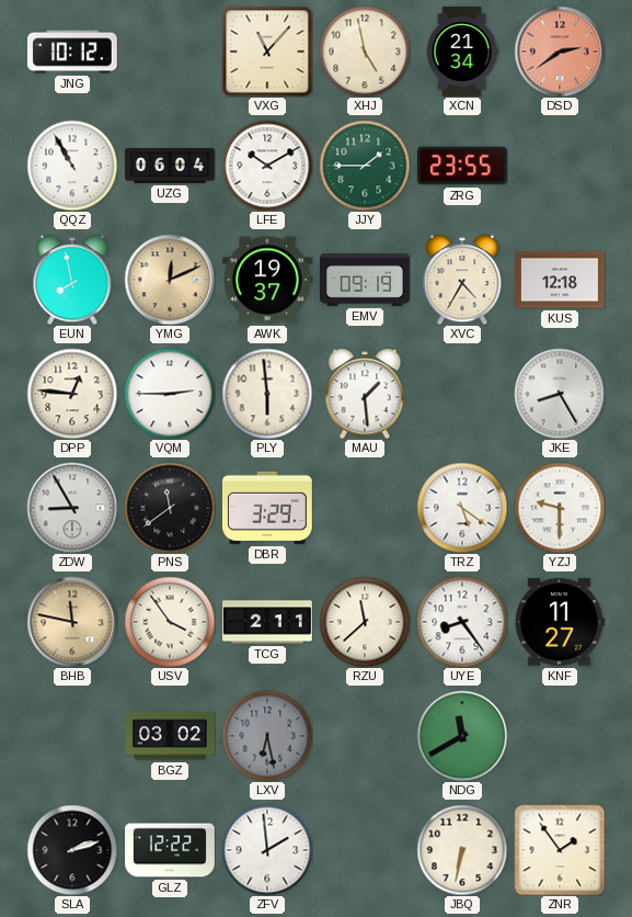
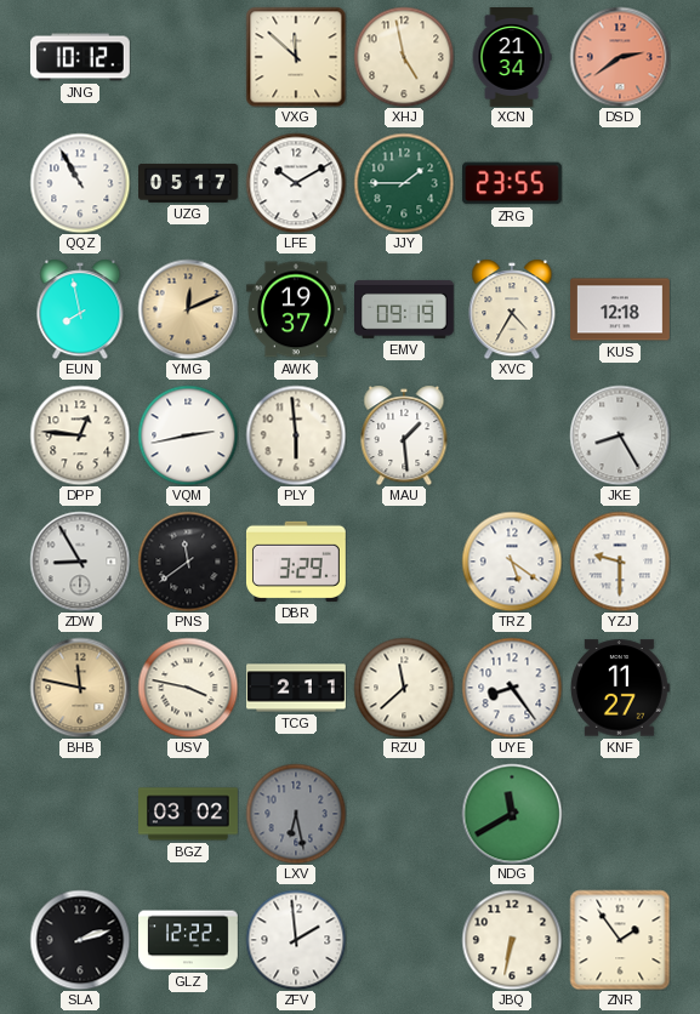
VXG: 11:07 -> 11:52 (296, 57)
UZG: 06:04 -> 05:17 (189, 183)
VQM: 2:45 -> 2:43 (188, 435)
USV: 3:54 -> 3:47 (188, 688)
